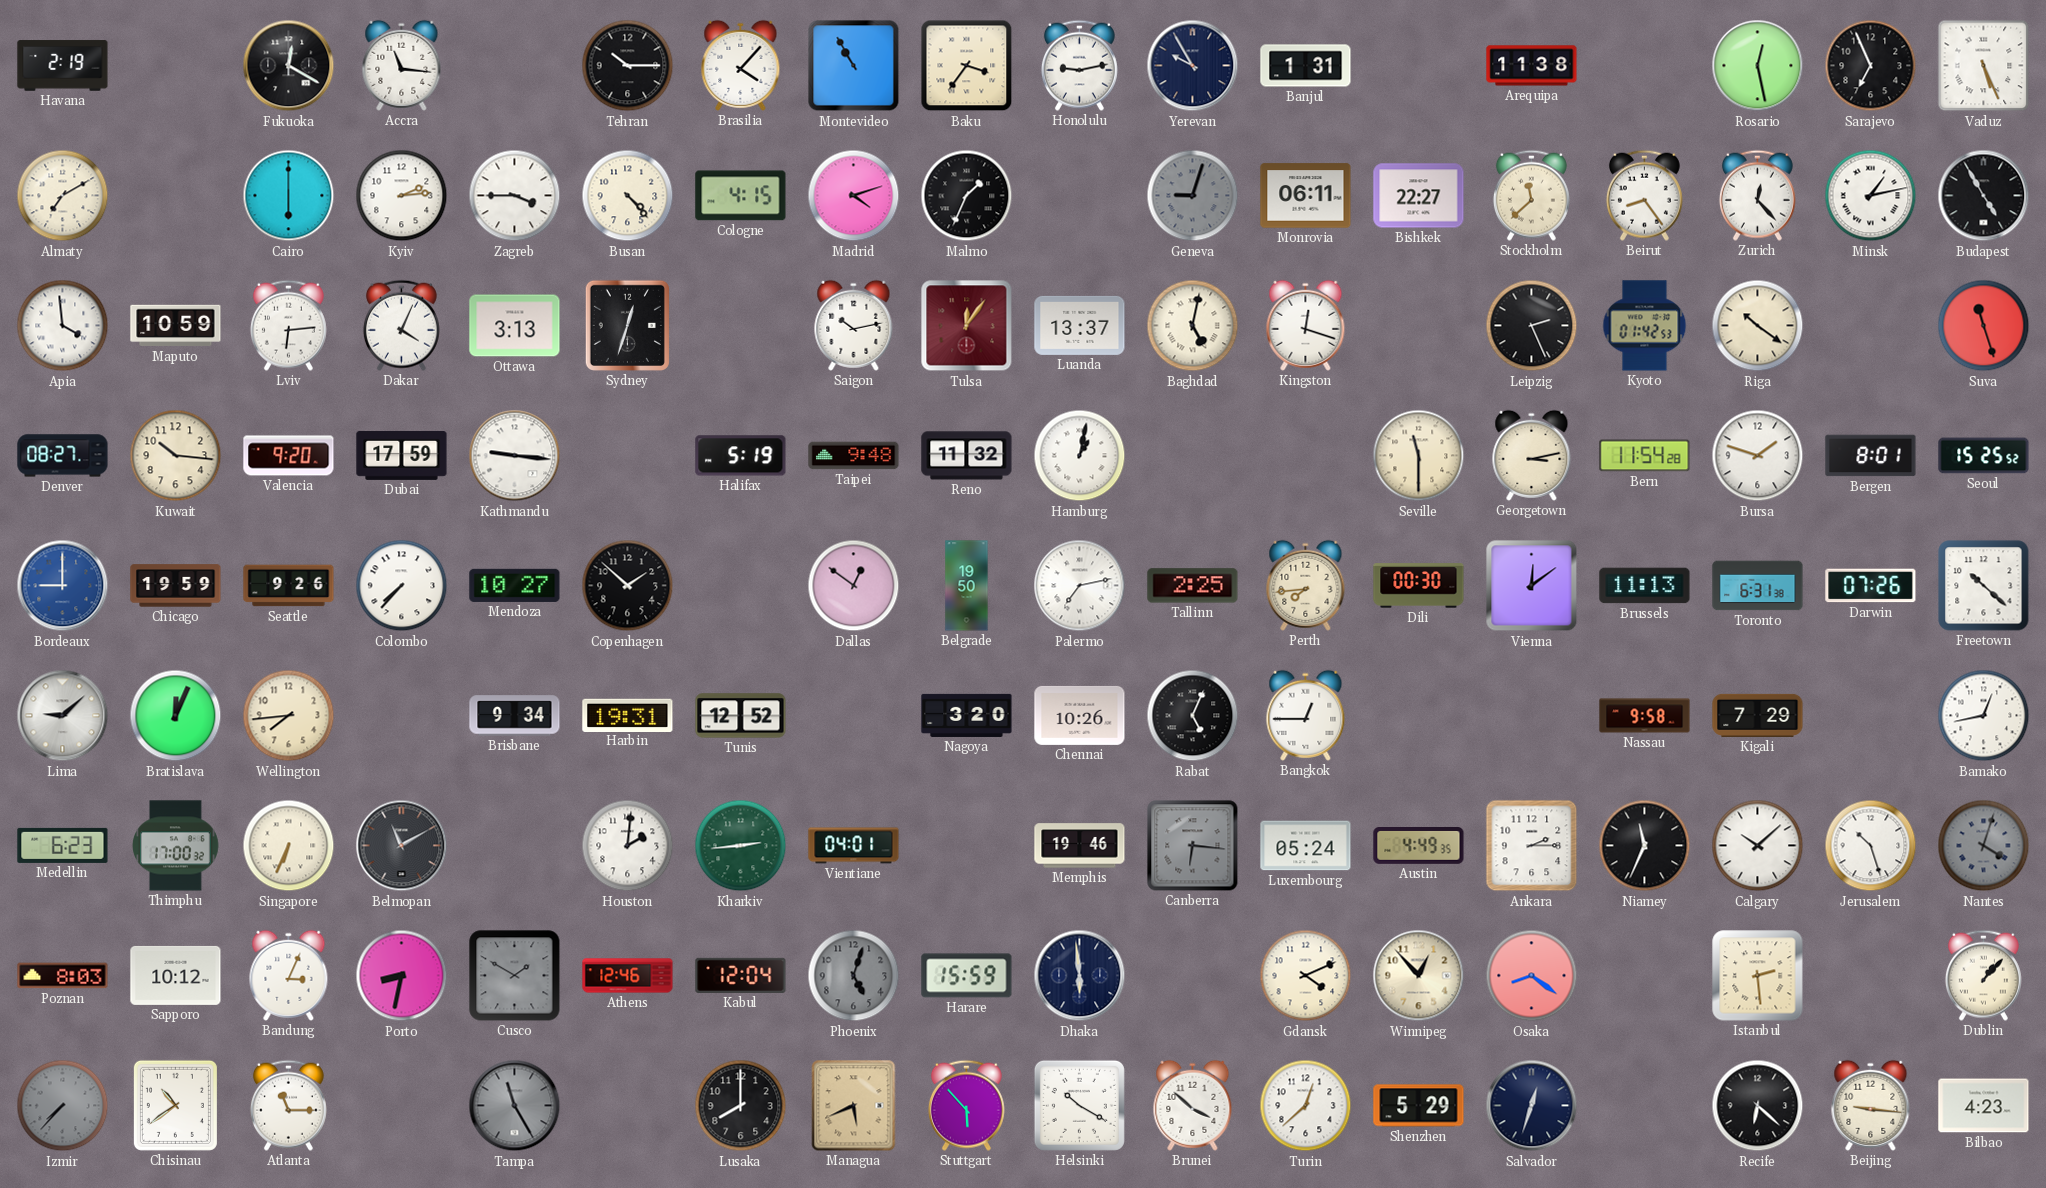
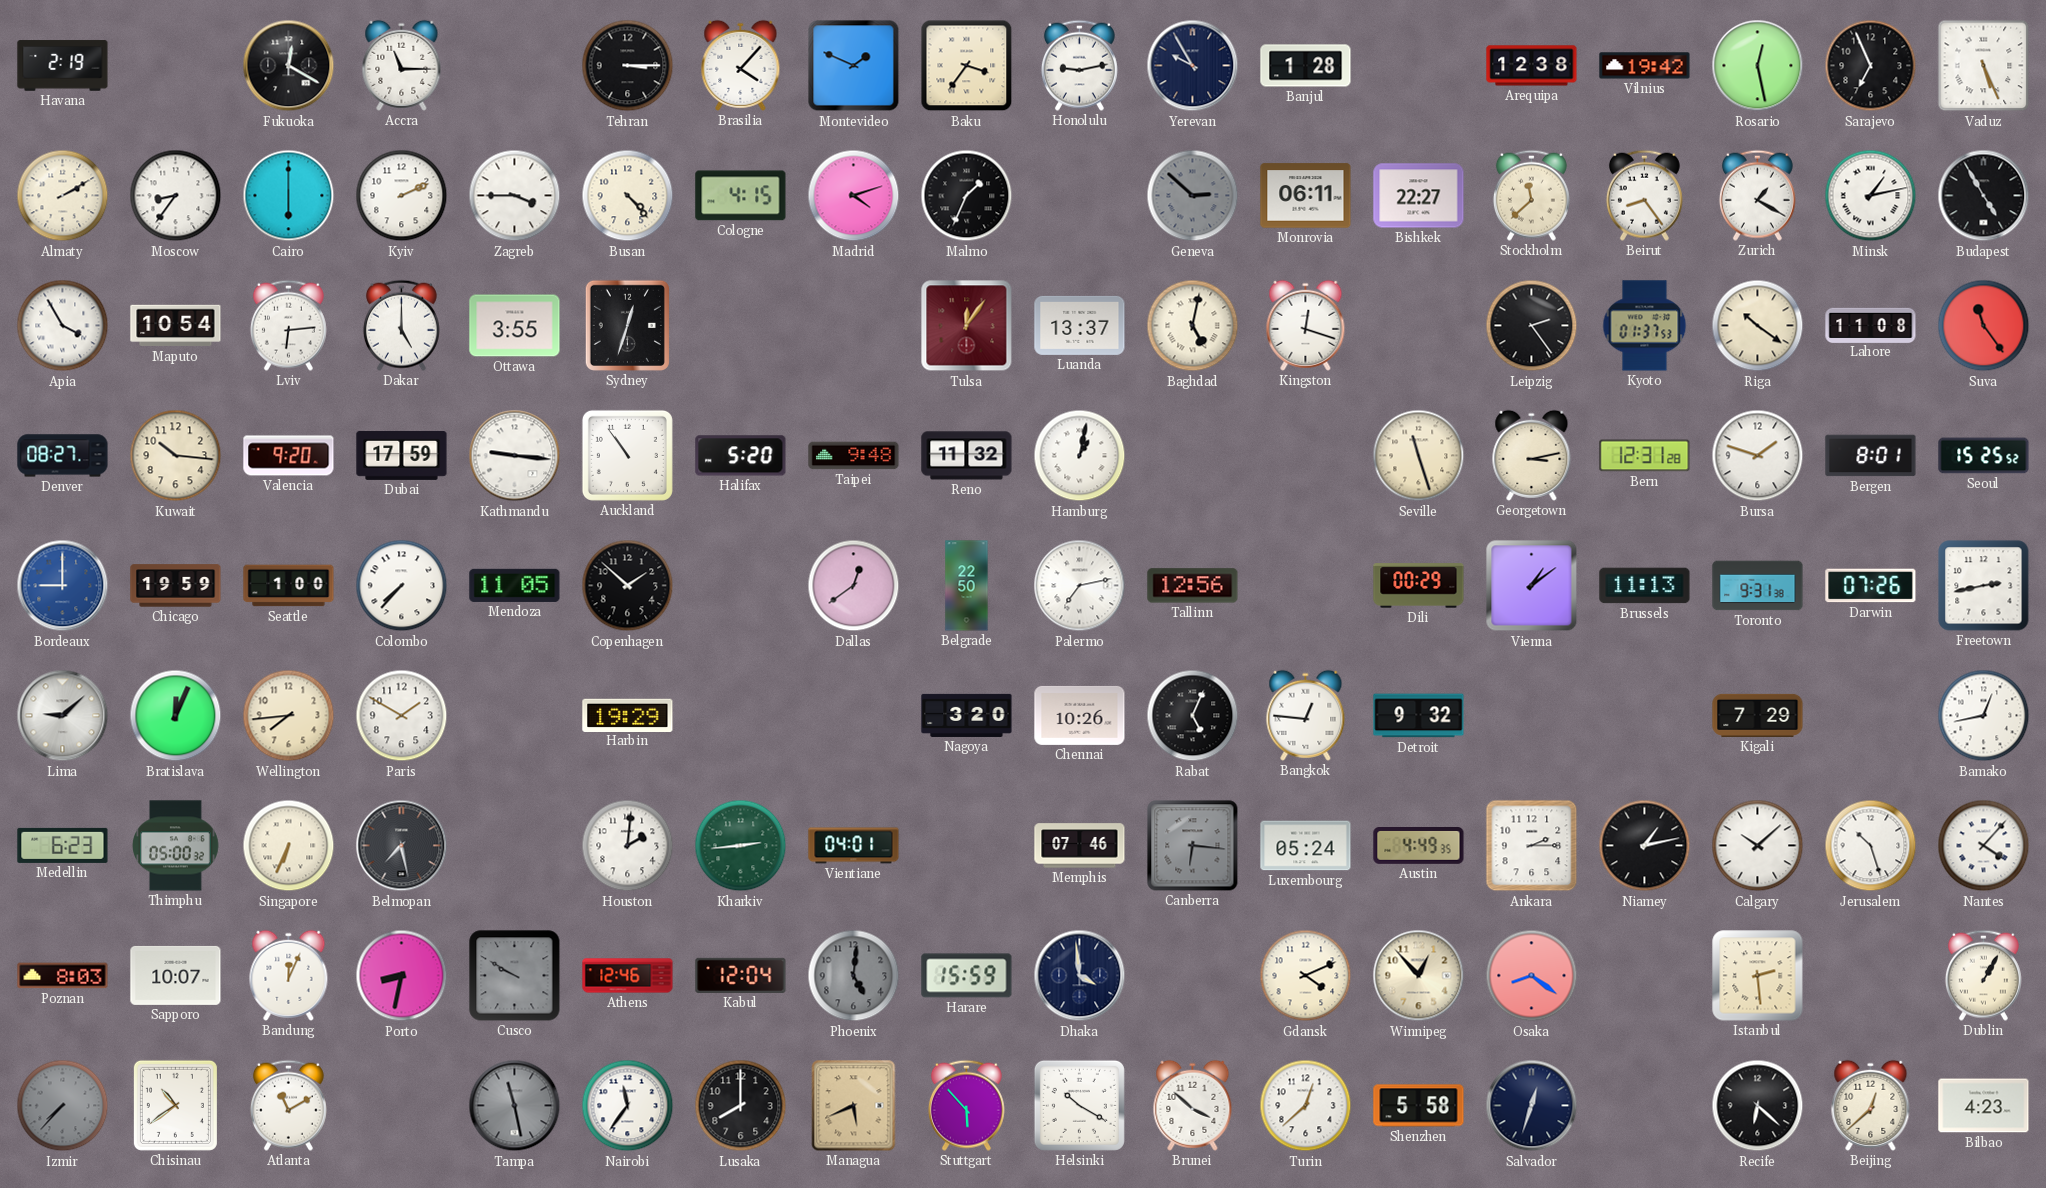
Accra: 11:16 -> 11:15 (402, 65)
Tehran: 10:15 -> 3:15 (628, 66)
Montevideo: 10:55 -> 1:49 (854, 66)
Banjul: 1:31 -> 1:28 (1306, 66)
Arequipa: 11:38 -> 12:38 (1532, 66)
Vilnius: none -> 19:42 (1645, 66)
Almaty: 7:10 -> 2:10 (63, 196)
Moscow: none -> 8:36 (176, 196)
Kyiv: 2:14 -> 2:11 (402, 196)
Geneva: 9:03 -> 2:52 (1193, 196)
Zurich: 12:23 -> 1:20 (1757, 195)
Apia: 3:59 -> 3:55 (63, 326)
Maputo: 10:59 -> 10:54 (176, 326)
Dakar: 4:04 -> 5:00 (401, 325)
Ottawa: 3:13 -> 3:55 (515, 326)
Saigon: 10:13 -> none (854, 325)
Leipzig: 2:26 -> 2:24 (1532, 326)
Kyoto: 01:42 -> 01:37 (1645, 326)
Lahore: none -> 11:08 (1871, 325)
Suva: 11:27 -> 11:24 (1984, 326)
Auckland: none -> 10:54 (627, 455)
Halifax: 5:19 -> 5:20 (741, 456)
Seville: 11:30 -> 11:27 (1419, 456)
Bern: 11:54 -> 12:31 (1645, 456)
Seattle: 9:26 -> 1:00 (289, 586)
Mendoza: 10:27 -> 11:05 (515, 585)
Dallas: 12:51 -> 12:39 (854, 586)
Belgrade: 19:50 -> 22:50 (967, 586)
Tallinn: 2:25 -> 12:56 (1193, 586)
Perth: 7:44 -> none (1306, 585)
Dili: 00:30 -> 00:29 (1419, 586)
Vienna: 12:09 -> 1:09 (1532, 586)
Toronto: 6:31 -> 9:31 (1758, 586)
Freetown: 10:22 -> 2:43 (1984, 586)
Paris: none -> 1:50 (402, 716)
Brisbane: 9:34 -> none (515, 716)
Harbin: 19:31 -> 19:29 (628, 715)
Tunis: 12:52 -> none (741, 716)
Bangkok: 12:45 -> 12:46 (1306, 715)
Detroit: none -> 9:32 (1419, 716)
Nassau: 9:58 -> none (1645, 716)
Thimphu: 17:00 -> 05:00 (176, 846)
Belmopan: 11:10 -> 7:28 (402, 846)
Memphis: 19:46 -> 07:46 (1080, 846)
Niamey: 11:34 -> 1:13 (1645, 846)
Nantes: 4:03 -> 4:07 (1984, 846)
Nantes dial: grey -> white (1984, 846)
Sapporo: 10:12 -> 10:07 (176, 975)
Bandung: 3:04 -> 12:04 (289, 975)
Cusco: 1:50 -> 9:50 (515, 976)
Phoenix: 5:03 -> 5:01 (854, 976)
Dhaka: 5:59 -> 3:59 (1080, 976)
Dublin: 1:07 -> 1:05 (1983, 975)
Atlanta: 11:15 -> 11:10 (288, 1105)
Tampa: 11:25 -> 11:28 (515, 1106)
Nairobi: none -> 11:36 (628, 1106)
Shenzhen: 5:29 -> 5:58 (1419, 1106)
Beijing: 9:16 -> 12:38 (1871, 1105)
